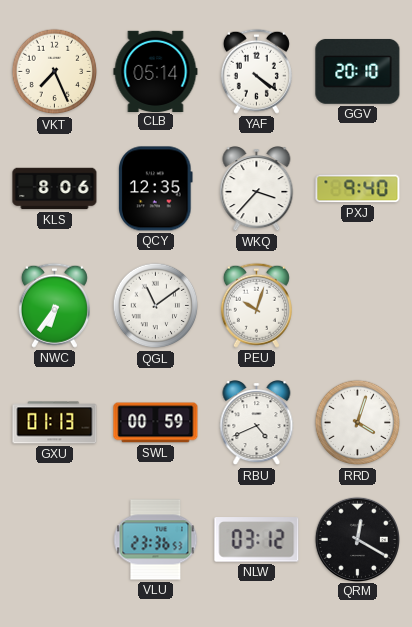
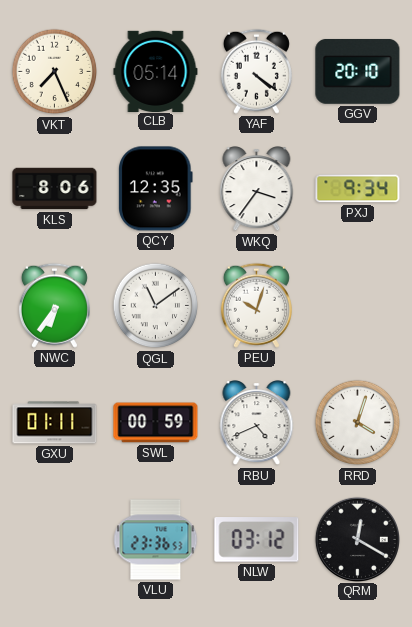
WKQ: 3:37 -> 3:36 (257, 189)
PXJ: 9:40 -> 9:34 (358, 189)
GXU: 01:13 -> 01:11 (55, 423)
